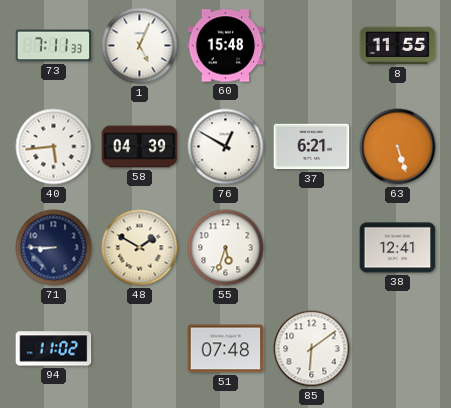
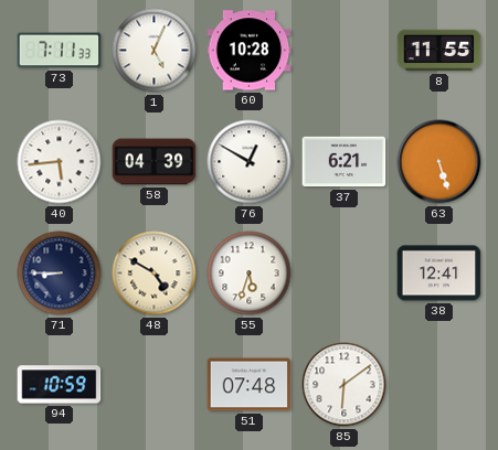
60: 15:48 -> 10:28 (250, 51)
48: 1:50 -> 4:50 (155, 274)
94: 11:02 -> 10:59 (60, 385)
